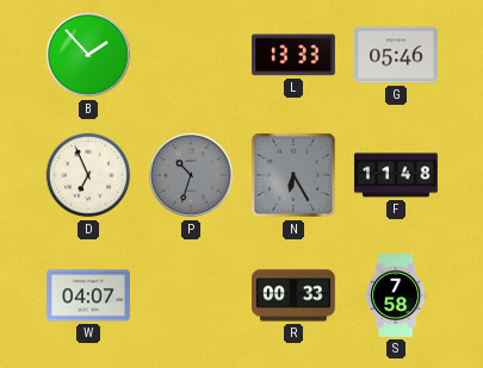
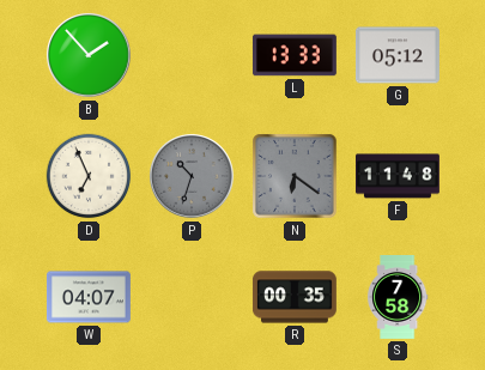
G: 05:46 -> 05:12 (398, 55)
N: 6:25 -> 6:21 (295, 176)
R: 00:33 -> 00:35 (295, 297)
